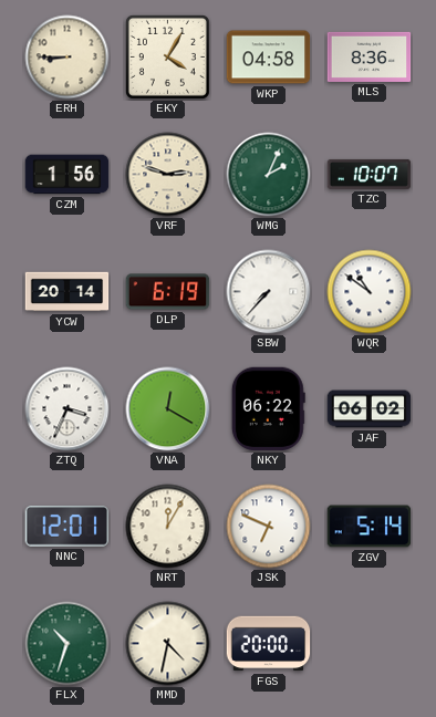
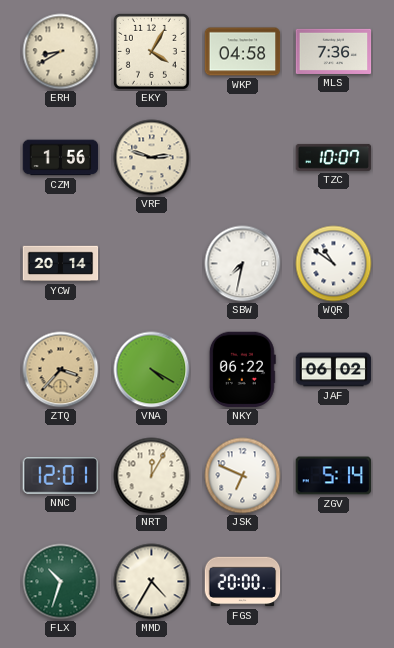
ERH: 8:45 -> 8:40 (61, 52)
MLS: 8:36 -> 7:36 (334, 51)
WMG: 2:04 -> none (269, 175)
DLP: 6:19 -> none (168, 292)
SBW: 7:37 -> 7:32 (243, 264)
ZTQ: 3:34 -> 3:37 (61, 370)
ZTQ dial: white -> champagne (61, 370)
VNA: 12:20 -> 4:20 (152, 370)
MMD: 4:32 -> 4:35 (152, 582)
